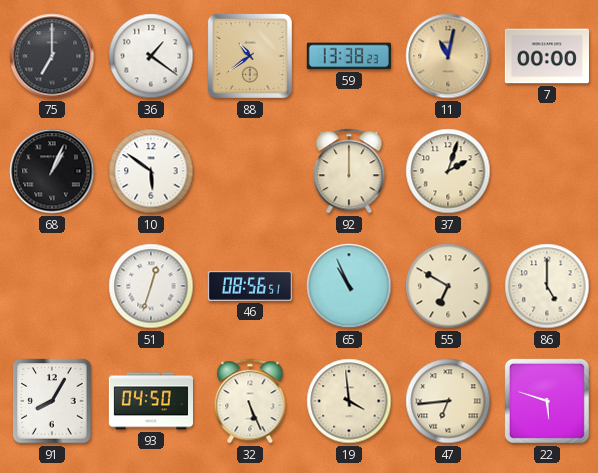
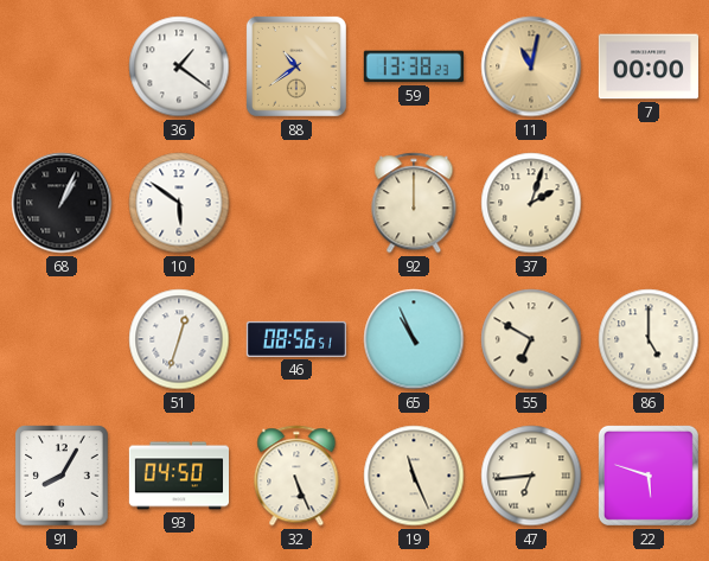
75: 7:00 -> none (52, 56)
19: 3:59 -> 11:26 (414, 476)
